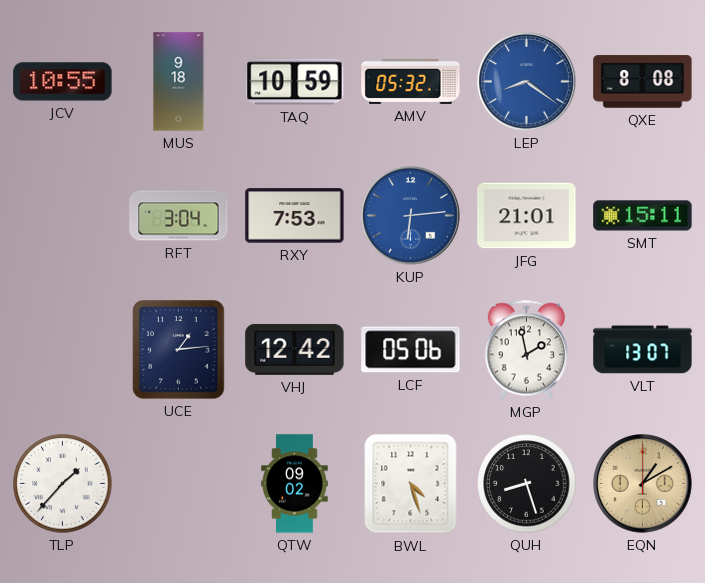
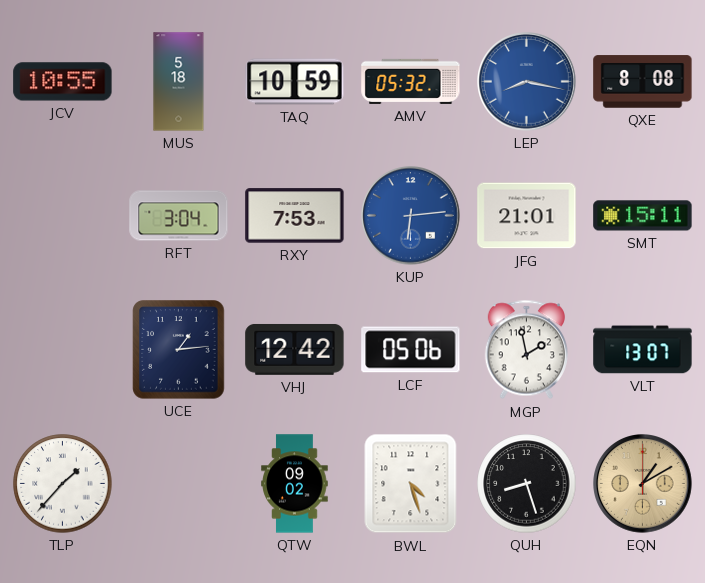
MUS: 9:18 -> 5:18 (179, 82)
LEP: 8:21 -> 8:17 (527, 82)
